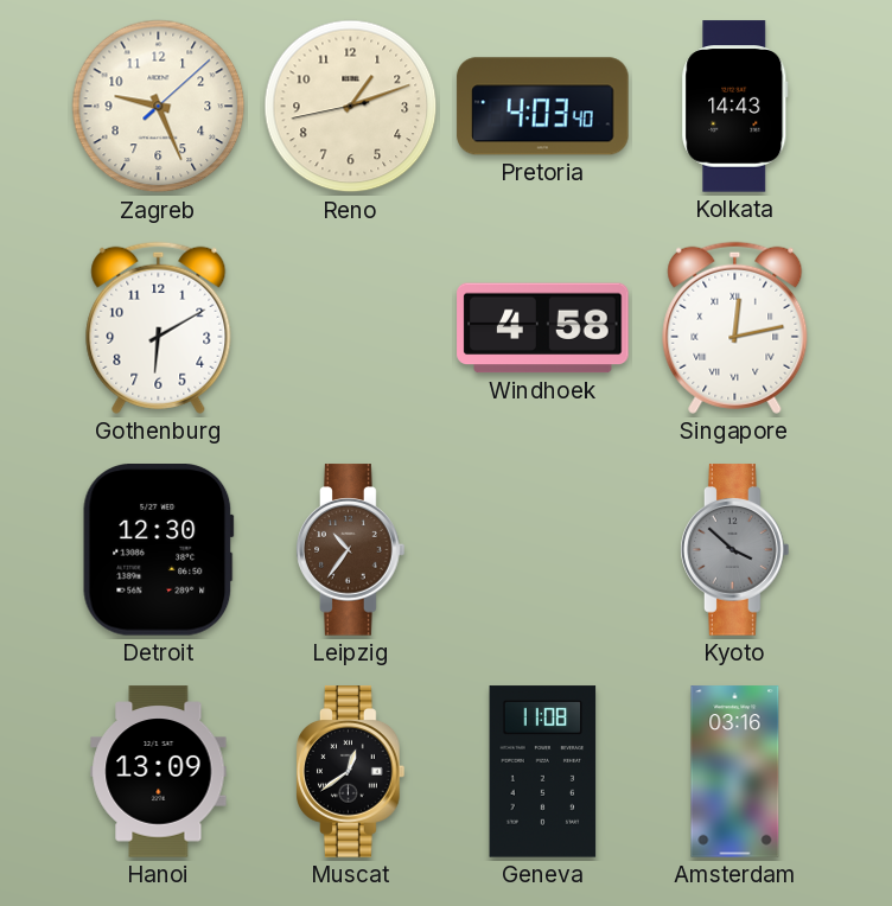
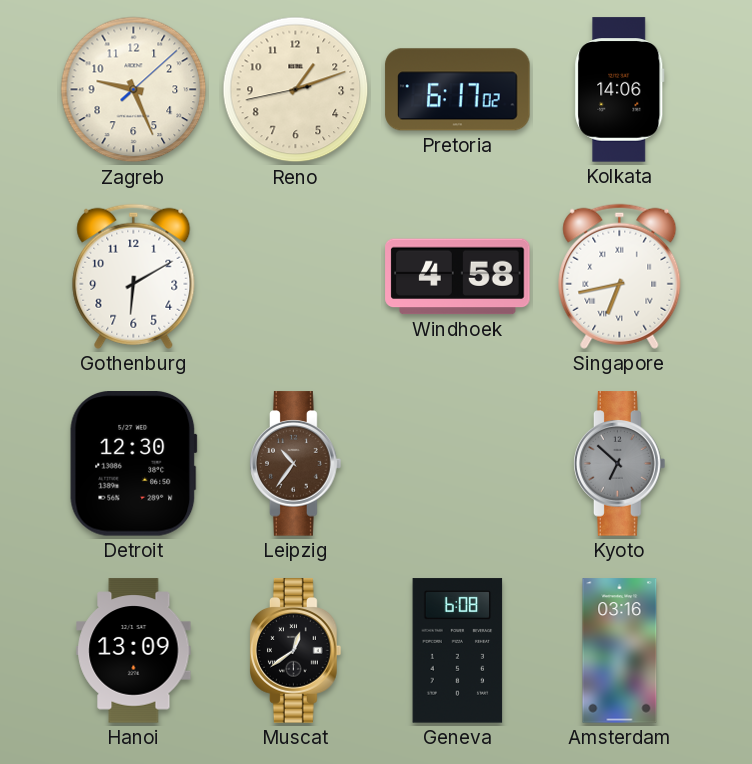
Pretoria: 4:03 -> 6:17 (458, 90)
Kolkata: 14:43 -> 14:06 (620, 90)
Singapore: 12:13 -> 6:43 (620, 276)
Kyoto: 3:52 -> 6:52 (620, 464)
Geneva: 11:08 -> 6:08 (458, 651)
